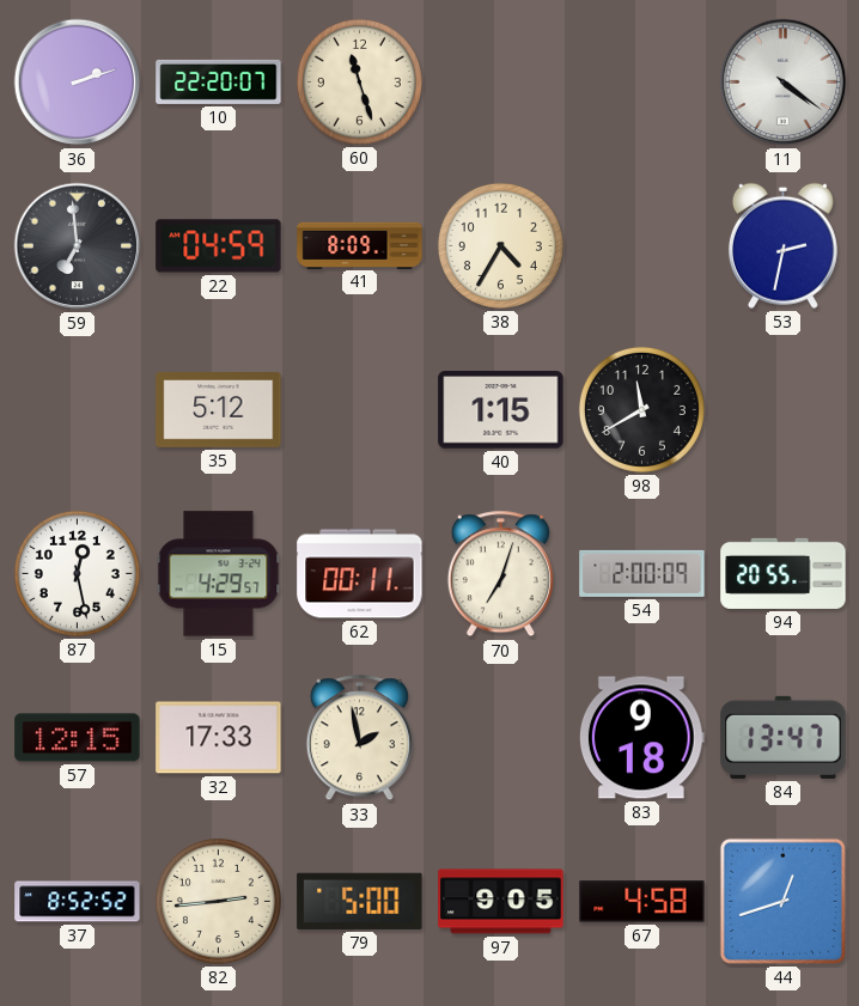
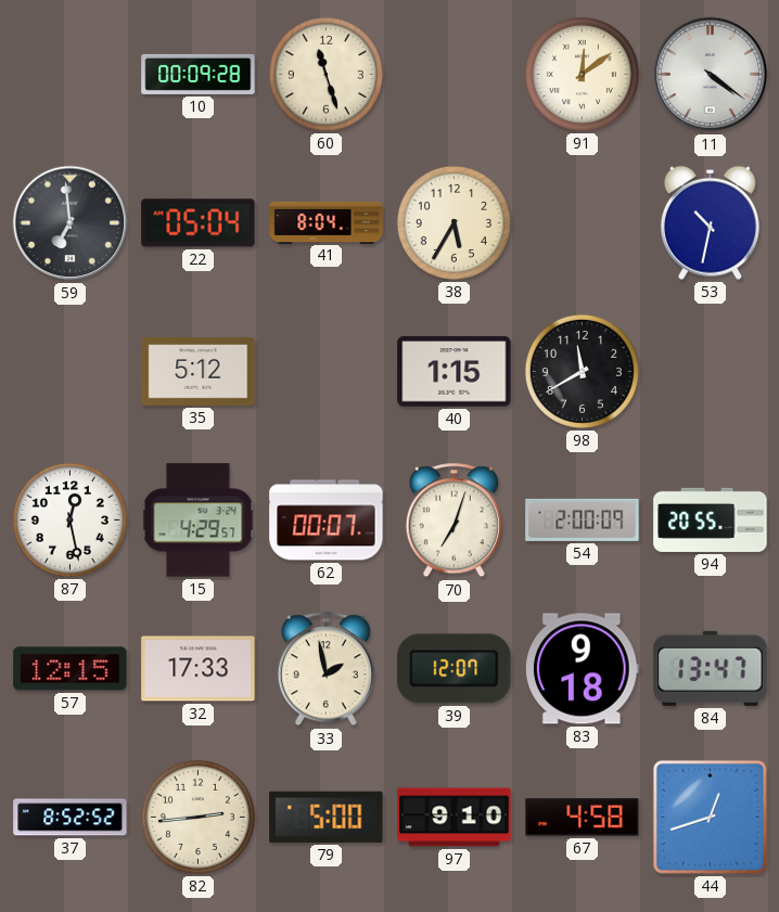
36: 2:12 -> none (78, 83)
10: 22:20 -> 00:09 (199, 74)
91: none -> 12:09 (582, 74)
22: 04:59 -> 05:04 (199, 223)
41: 8:09 -> 8:04 (327, 222)
38: 4:35 -> 5:35 (454, 222)
53: 2:32 -> 10:32 (710, 222)
62: 00:11 -> 00:07 (327, 521)
39: none -> 12:07 (455, 669)
97: 9:05 -> 9:10 (455, 818)
